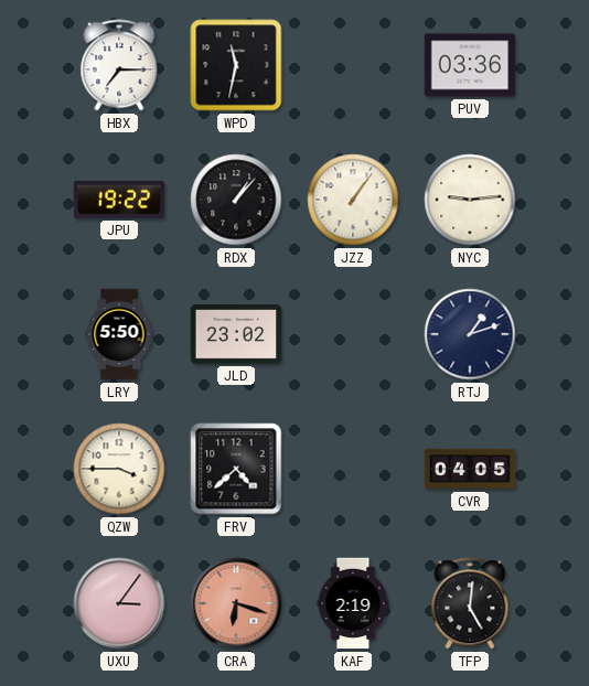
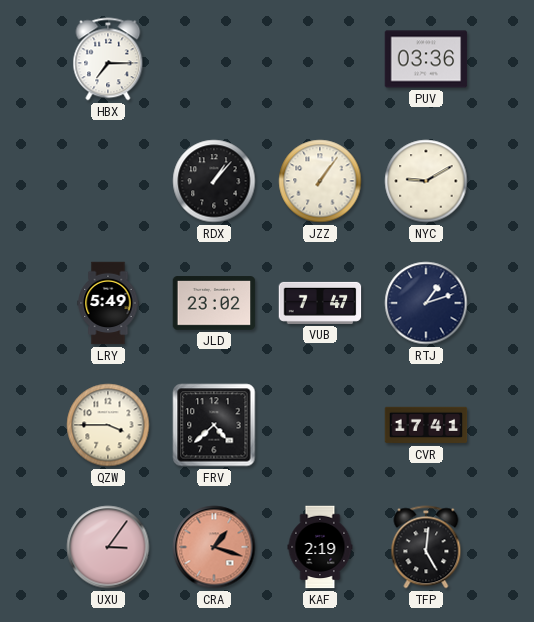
WPD: 11:32 -> none (236, 65)
JPU: 19:22 -> none (119, 200)
NYC: 9:14 -> 9:10 (426, 181)
LRY: 5:50 -> 5:49 (108, 303)
VUB: none -> 7:47 (320, 303)
CVR: 04:05 -> 17:41 (426, 425)
CRA: 6:18 -> 1:18 (214, 547)
